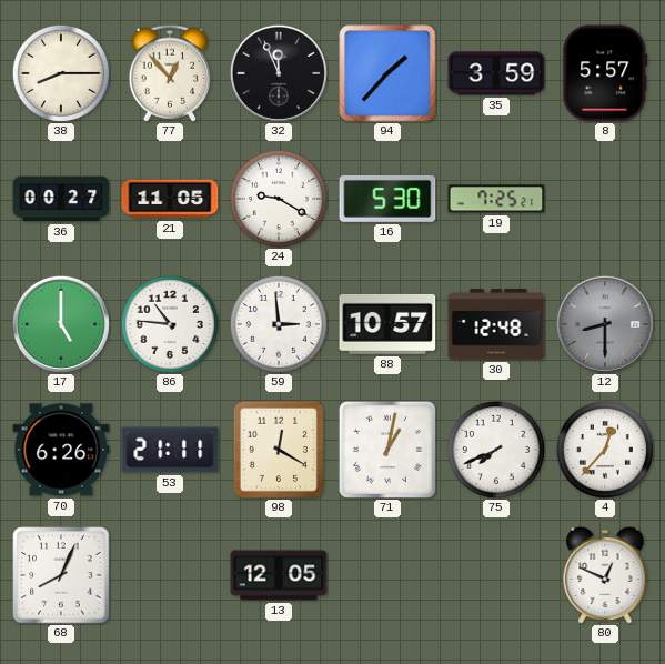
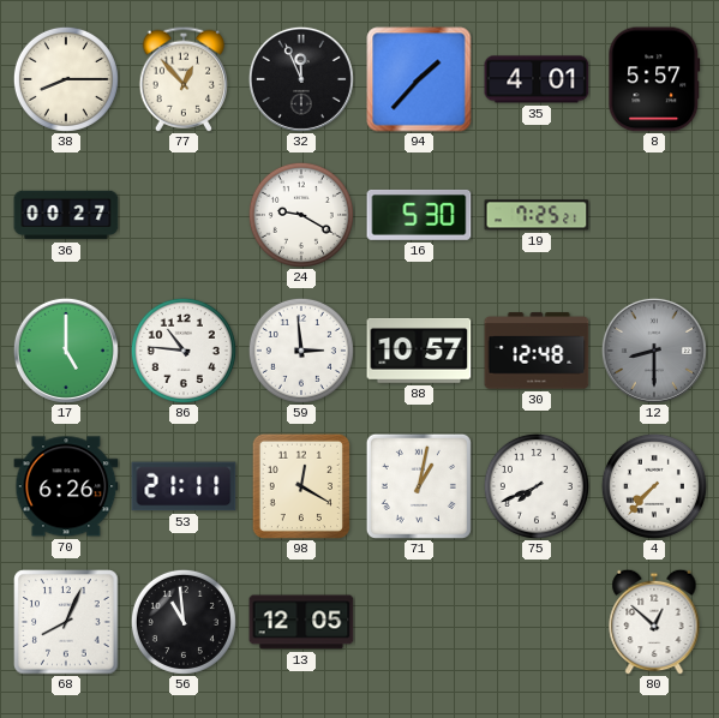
35: 3:59 -> 4:01 (537, 79)
21: 11:05 -> none (170, 199)
4: 12:37 -> 7:37 (654, 486)
56: none -> 10:59 (184, 622)
80: 12:49 -> 12:52 (654, 622)
